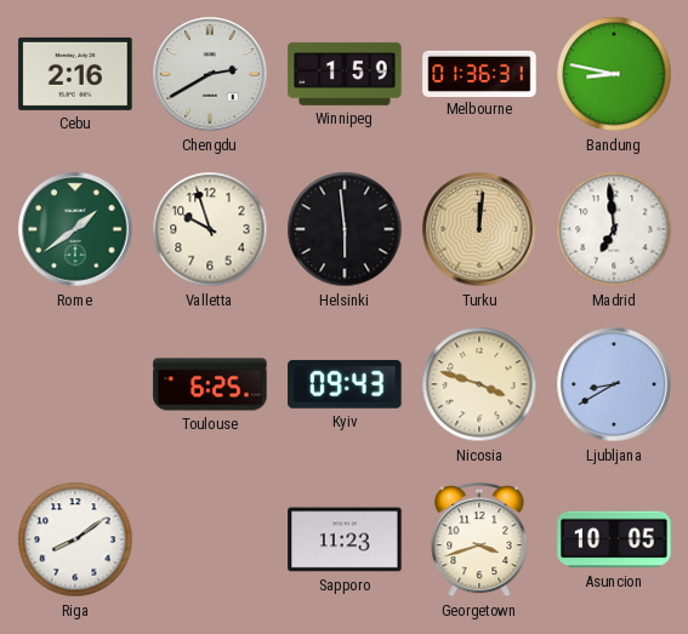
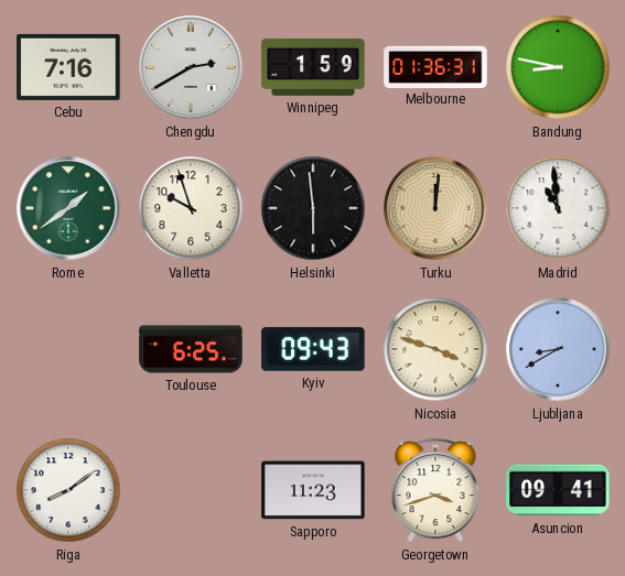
Cebu: 2:16 -> 7:16 (68, 67)
Madrid: 6:59 -> 10:59 (558, 208)
Asuncion: 10:05 -> 09:41 (558, 490)
